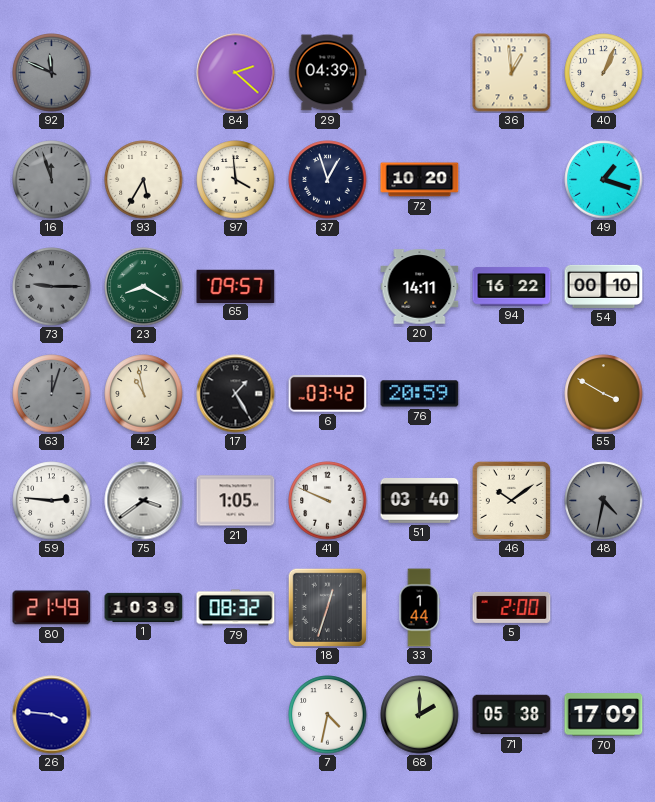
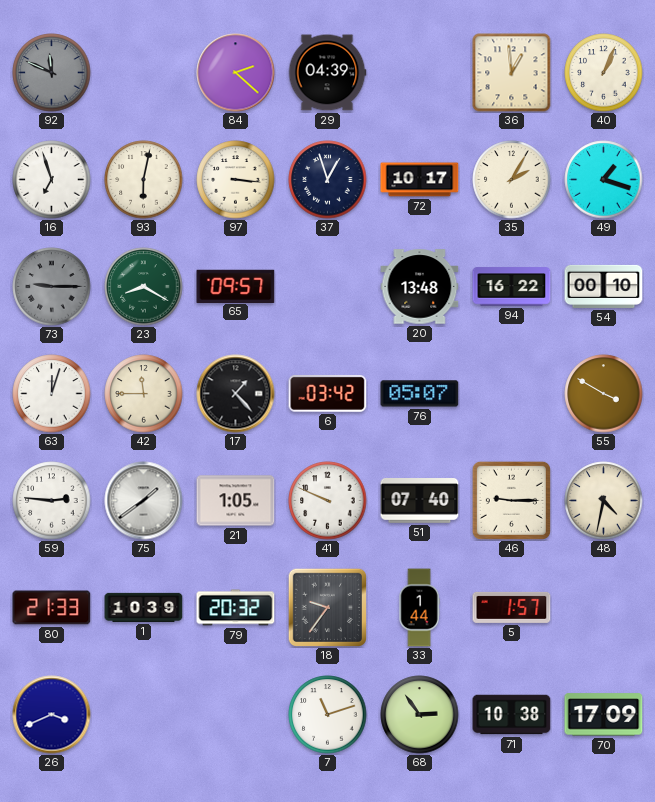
16: 11:57 -> 6:57 (52, 180)
16 dial: grey -> white (52, 180)
93: 5:35 -> 6:02 (144, 180)
97: 3:59 -> 3:16 (236, 180)
72: 10:20 -> 10:17 (420, 180)
35: none -> 2:05 (512, 180)
20: 14:11 -> 13:48 (420, 287)
63 dial: grey -> white (52, 394)
42: 10:58 -> 11:45 (144, 394)
17: 1:25 -> 1:23 (236, 394)
76: 20:59 -> 05:07 (420, 394)
75: 3:39 -> 1:39 (144, 501)
51: 03:40 -> 07:40 (420, 501)
46: 10:09 -> 9:15 (511, 500)
48 dial: grey -> cream (604, 501)
80: 21:49 -> 21:33 (52, 608)
79: 08:32 -> 20:32 (236, 608)
18: 12:33 -> 9:36 (327, 607)
5: 2:00 -> 1:57 (512, 607)
26: 3:46 -> 3:41 (52, 715)
7: 4:32 -> 11:12 (328, 715)
68: 2:00 -> 2:54 (420, 715)
71: 05:38 -> 10:38 (512, 715)
